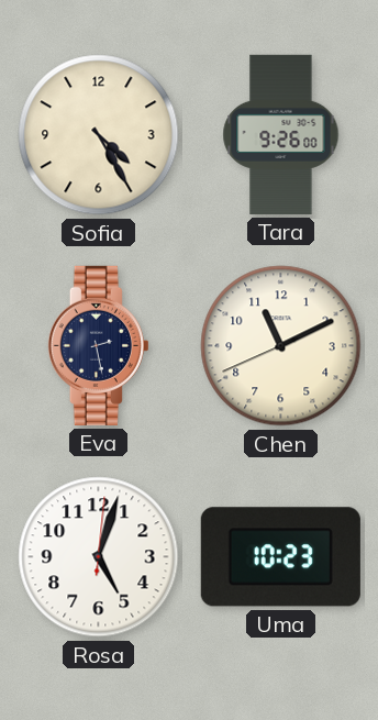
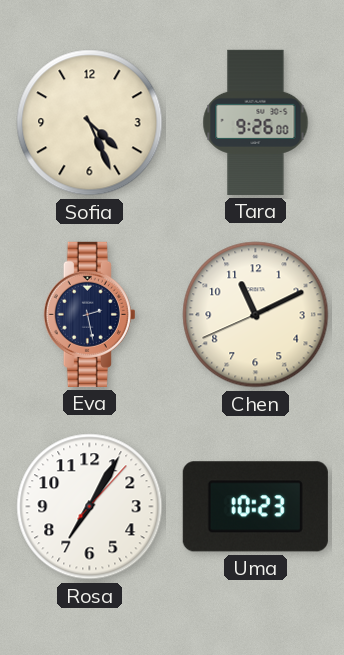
Sofia: 4:25 -> 4:26 (90, 123)
Rosa: 5:03 -> 7:05 (90, 507)
